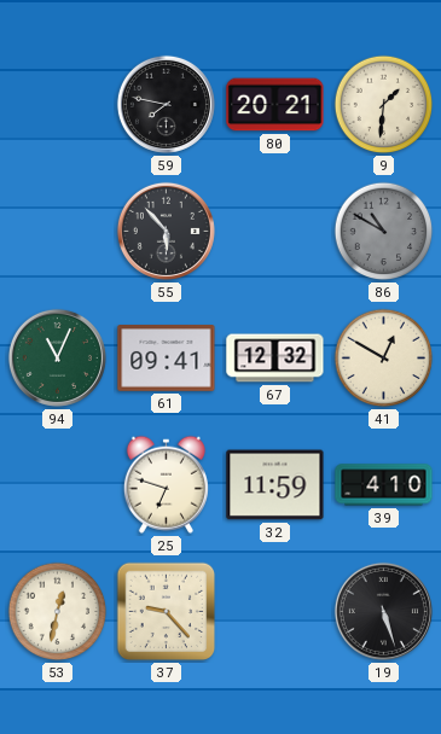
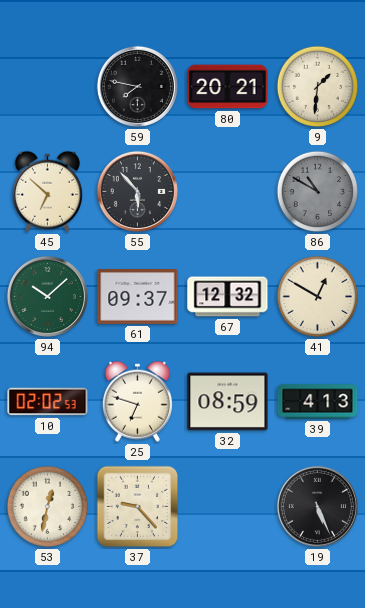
45: none -> 6:52 (47, 191)
94: 11:04 -> 10:08 (47, 296)
61: 09:41 -> 09:37 (138, 297)
10: none -> 02:02 (48, 402)
32: 11:59 -> 08:59 (228, 402)
39: 4:10 -> 4:13 (318, 402)
19: 5:27 -> 5:26 (317, 506)
